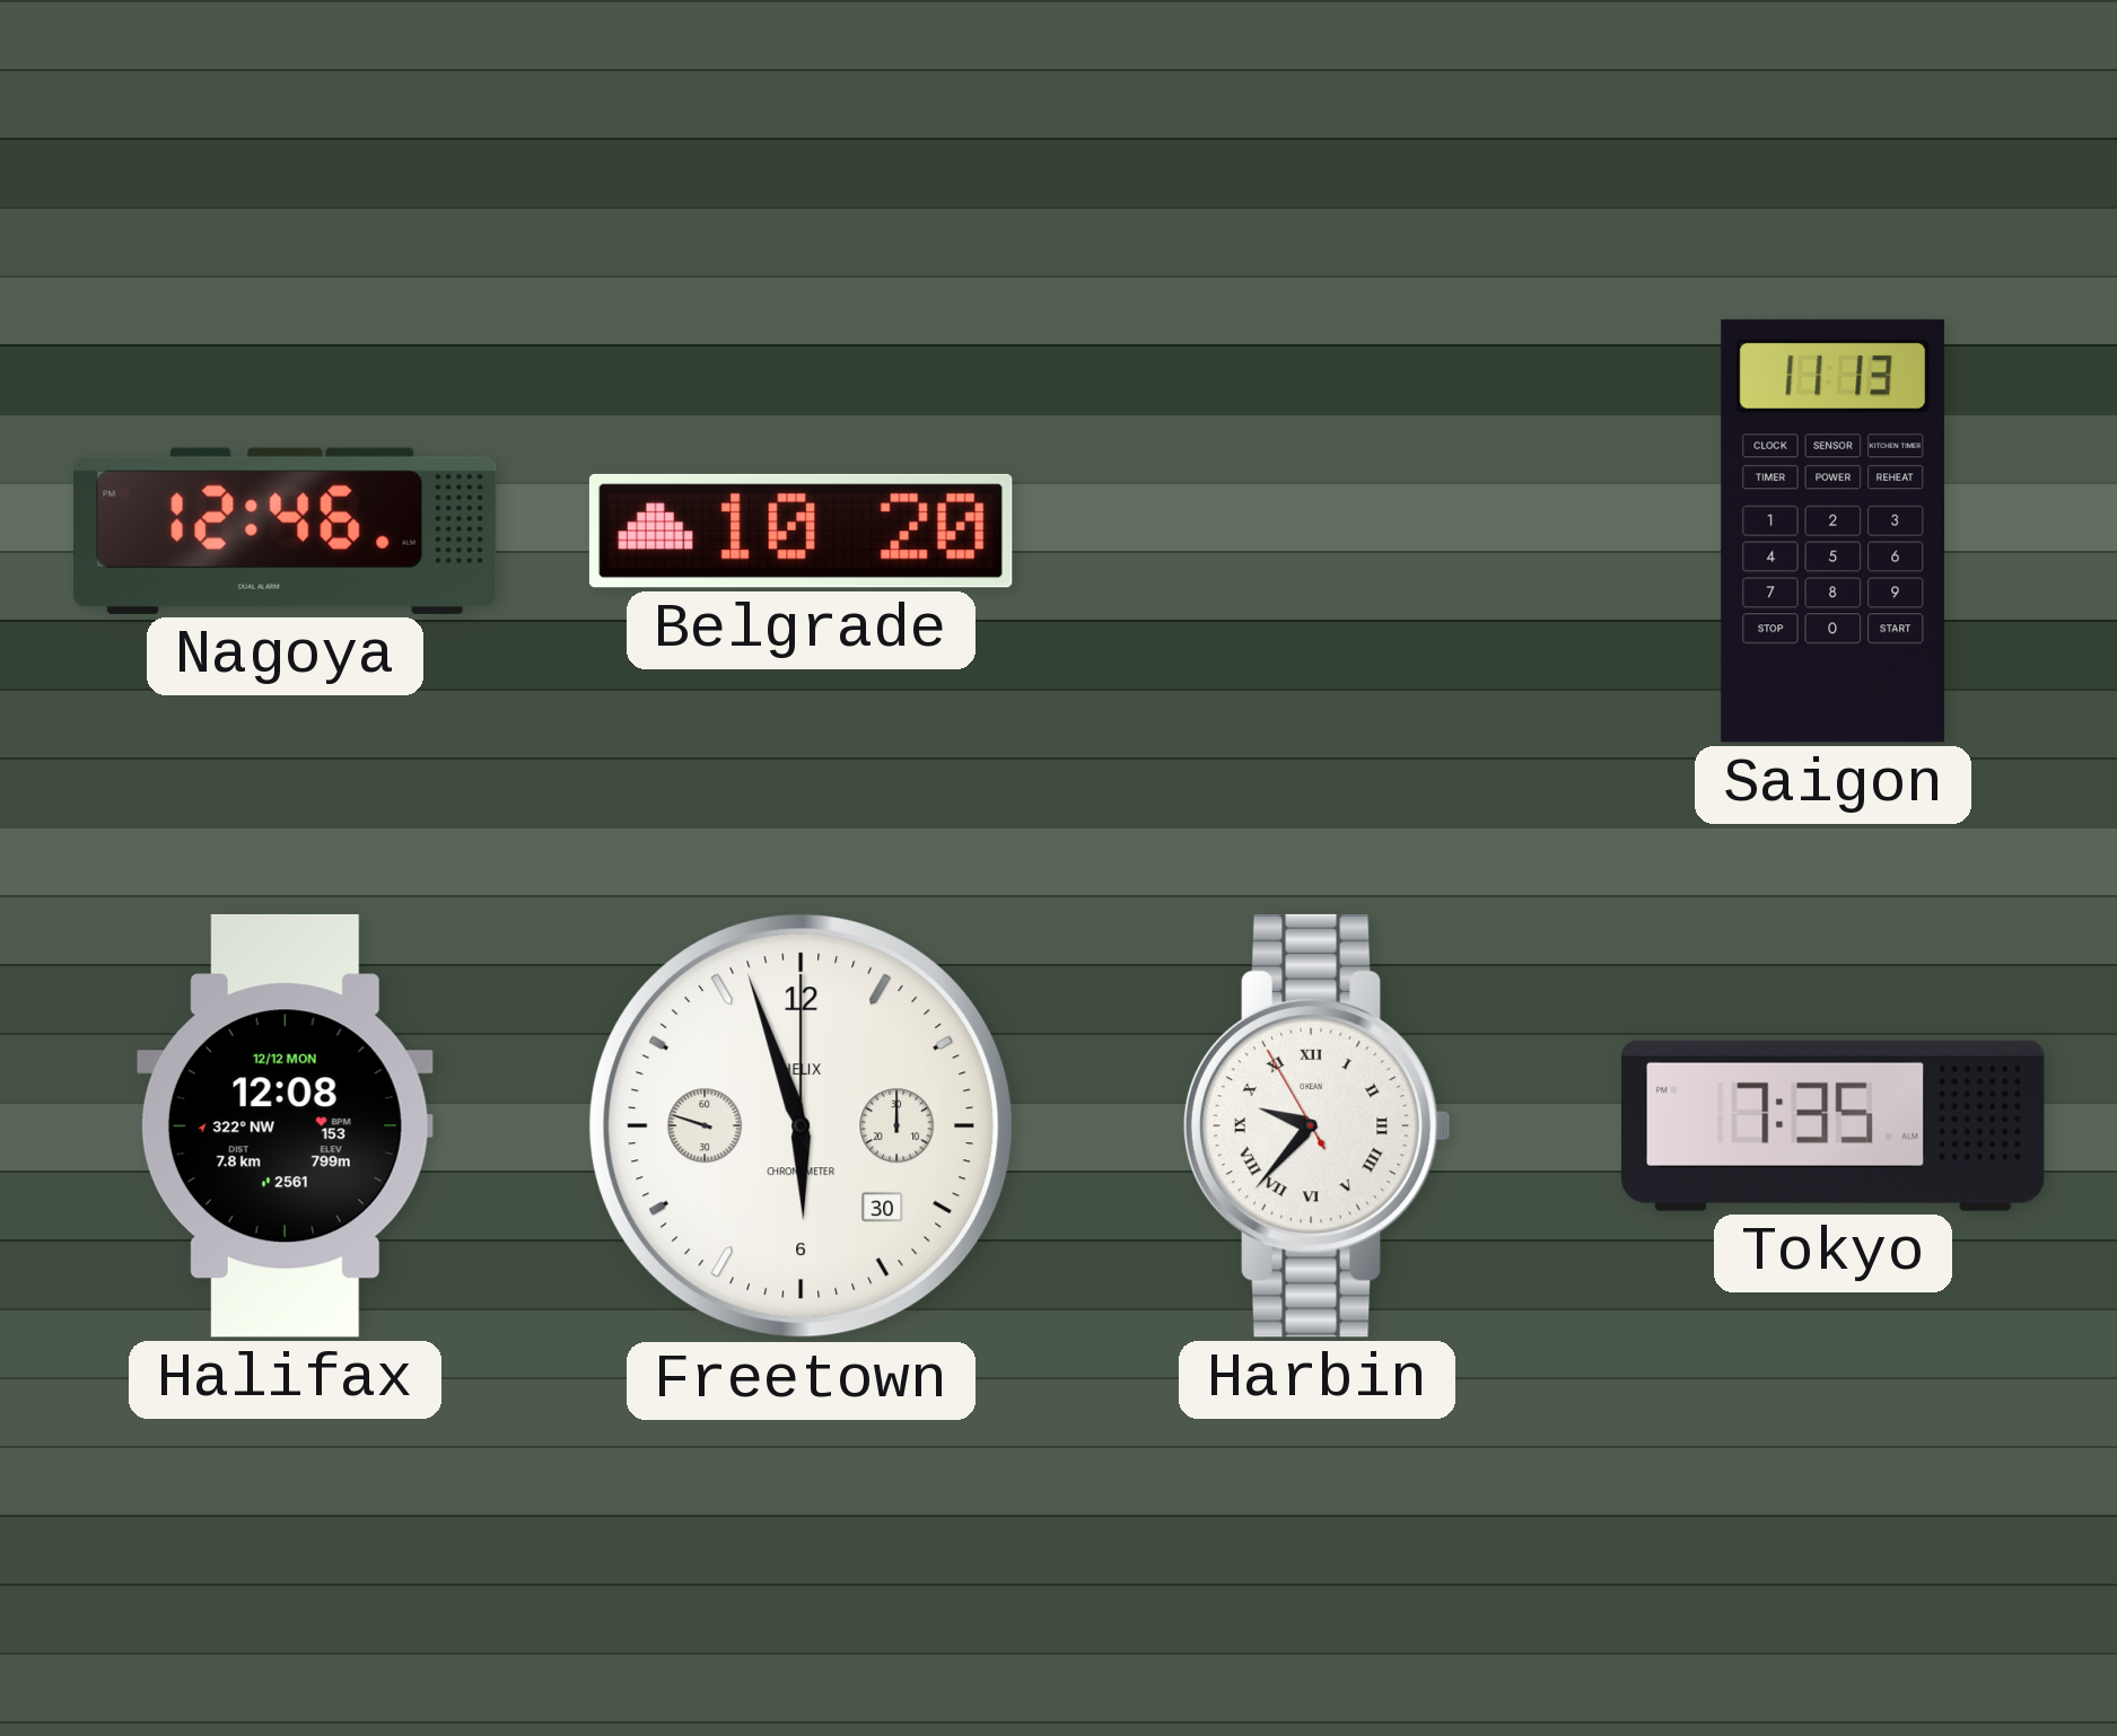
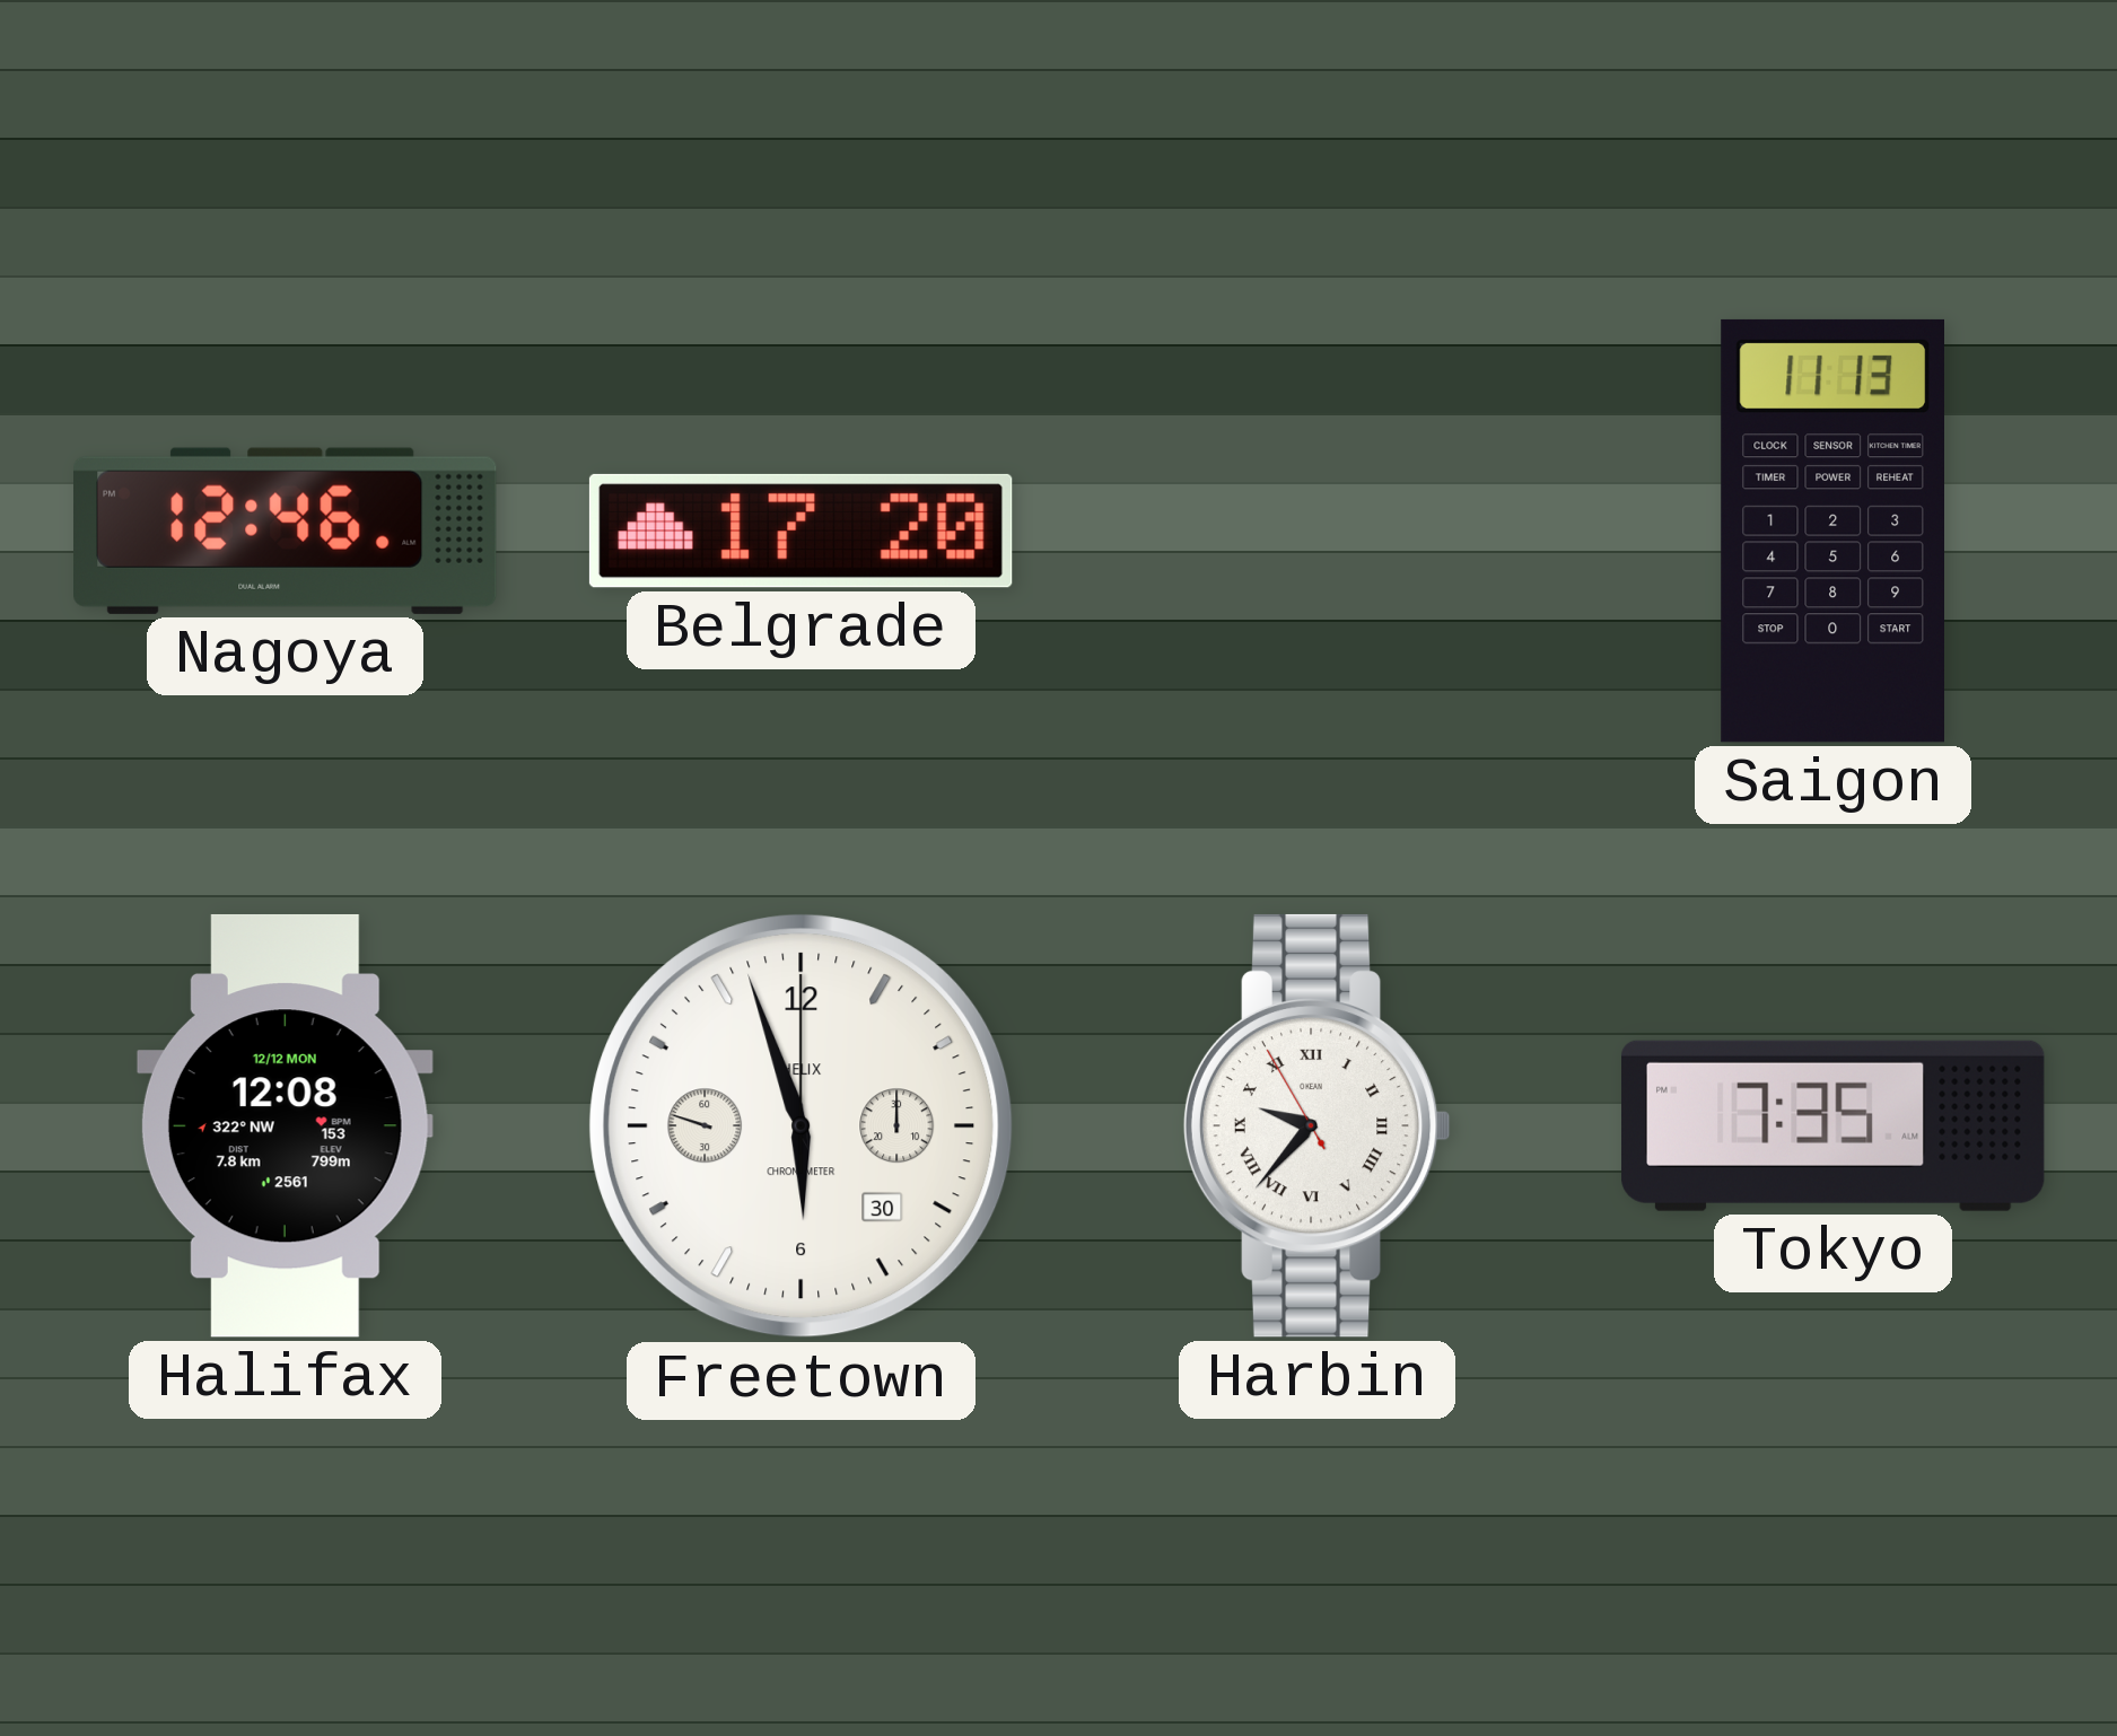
Belgrade: 10:20 -> 17:20 (801, 531)
